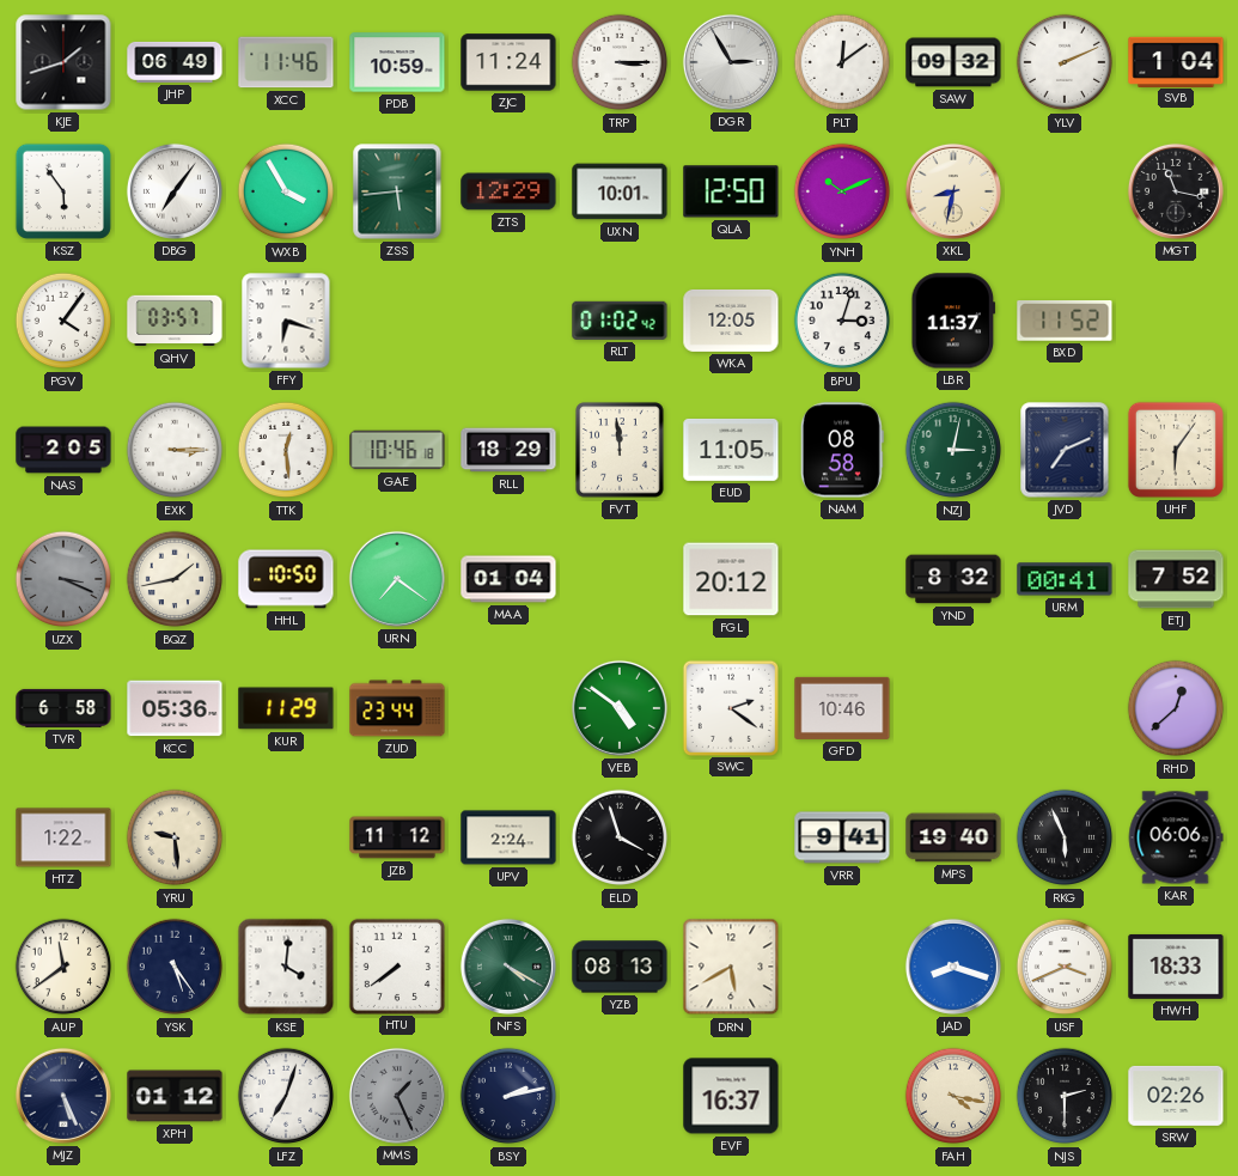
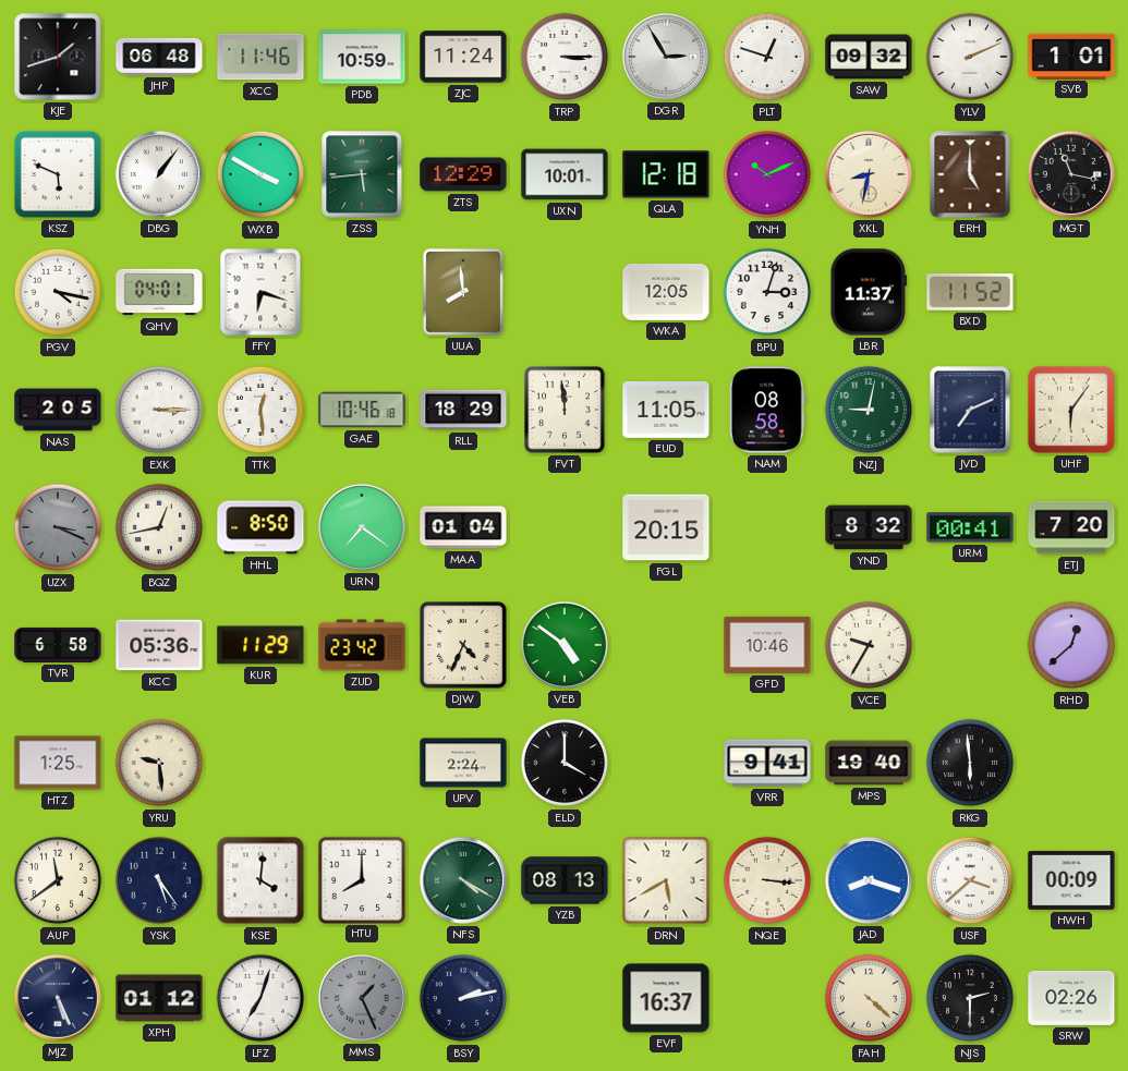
JHP: 06:49 -> 06:48 (159, 57)
PLT: 12:09 -> 12:48 (767, 57)
SVB: 1:04 -> 1:01 (1071, 56)
KSZ: 5:54 -> 5:49 (58, 174)
DBG: 7:06 -> 1:06 (159, 174)
WXB: 3:55 -> 3:50 (260, 174)
QLA: 12:50 -> 12:18 (666, 174)
ERH: none -> 5:00 (970, 174)
PGV: 4:06 -> 4:17 (58, 292)
QHV: 03:57 -> 04:01 (159, 292)
UUA: none -> 7:59 (463, 292)
RLT: 01:02 -> none (620, 321)
NZJ: 3:02 -> 9:02 (869, 410)
BQZ: 1:43 -> 12:43 (159, 527)
HHL: 10:50 -> 8:50 (260, 527)
FGL: 20:12 -> 20:15 (666, 527)
ETJ: 7:52 -> 7:20 (1071, 527)
ZUD: 23:44 -> 23:42 (362, 645)
DJW: none -> 4:34 (464, 646)
SWC: 2:21 -> none (730, 707)
VCE: none -> 9:35 (869, 645)
HTZ: 1:22 -> 1:25 (58, 763)
JZB: 11:12 -> none (397, 837)
ELD: 3:57 -> 4:00 (565, 763)
RKG: 5:56 -> 5:59 (970, 763)
KAR: 06:06 -> none (1176, 837)
HTU: 7:39 -> 8:00 (361, 879)
NQE: none -> 3:16 (767, 880)
USF: 3:41 -> 3:38 (970, 880)
HWH: 18:33 -> 00:09 (1071, 880)
FAH: 4:17 -> 4:22 (869, 998)
